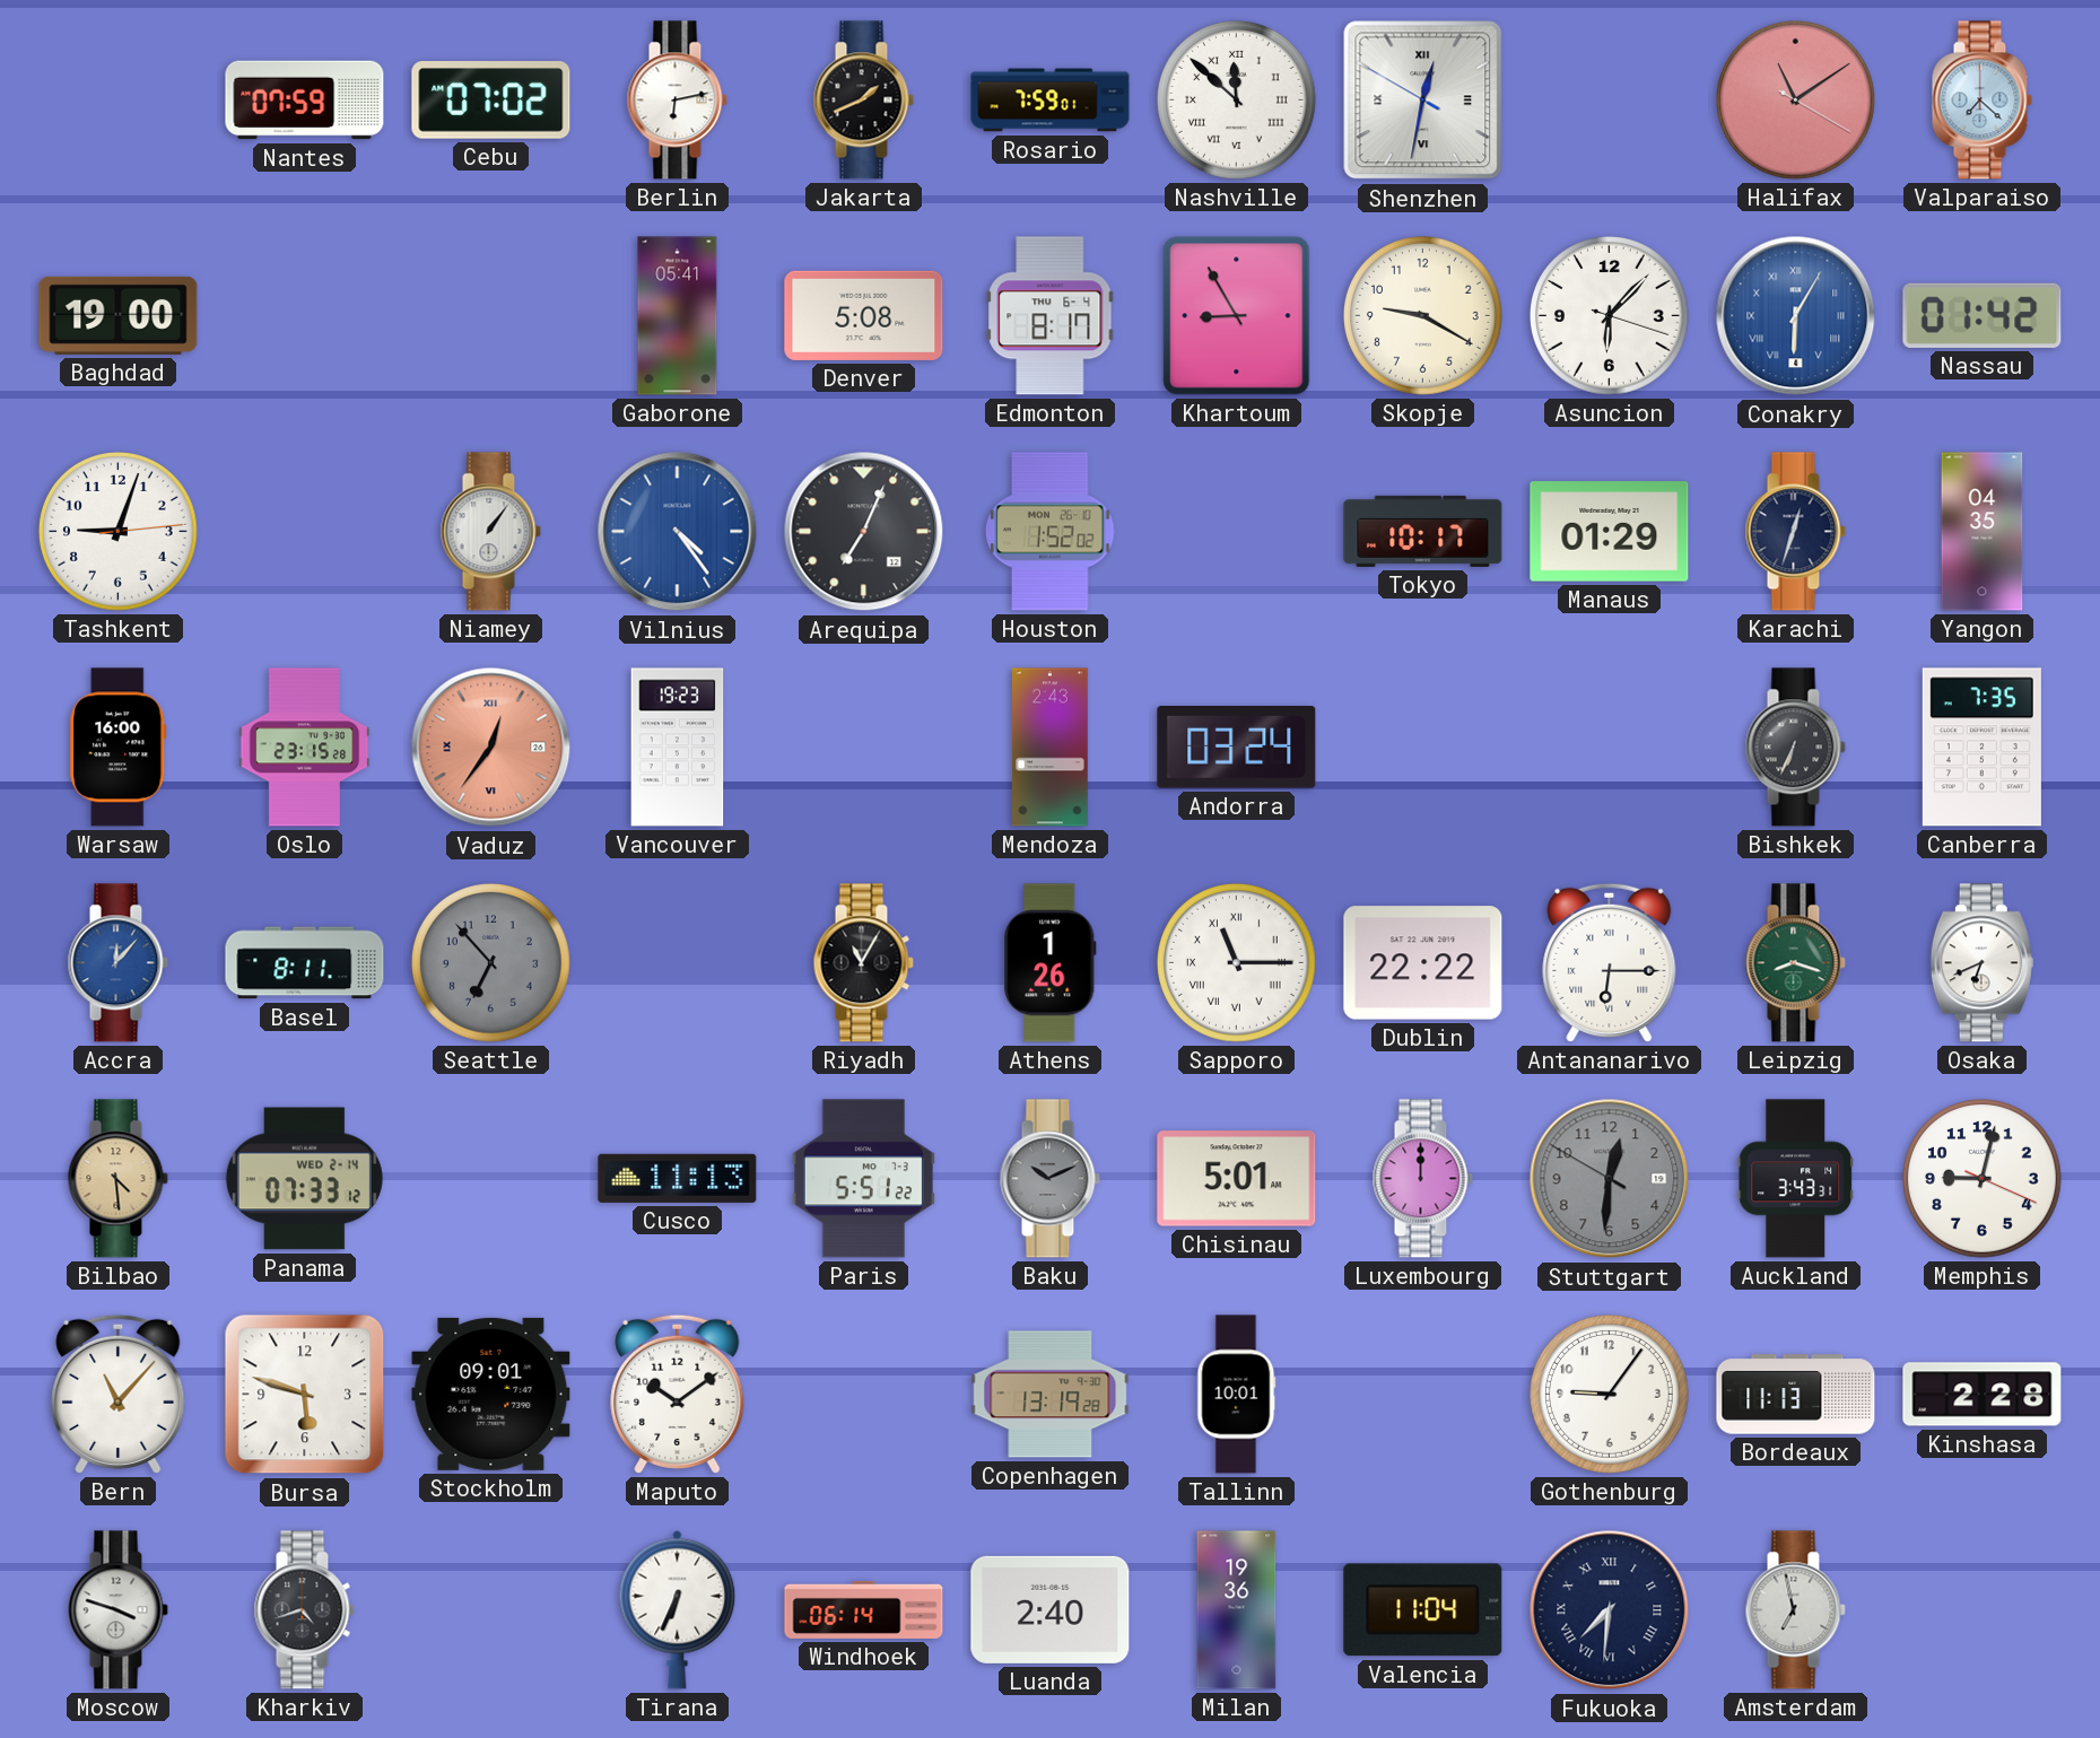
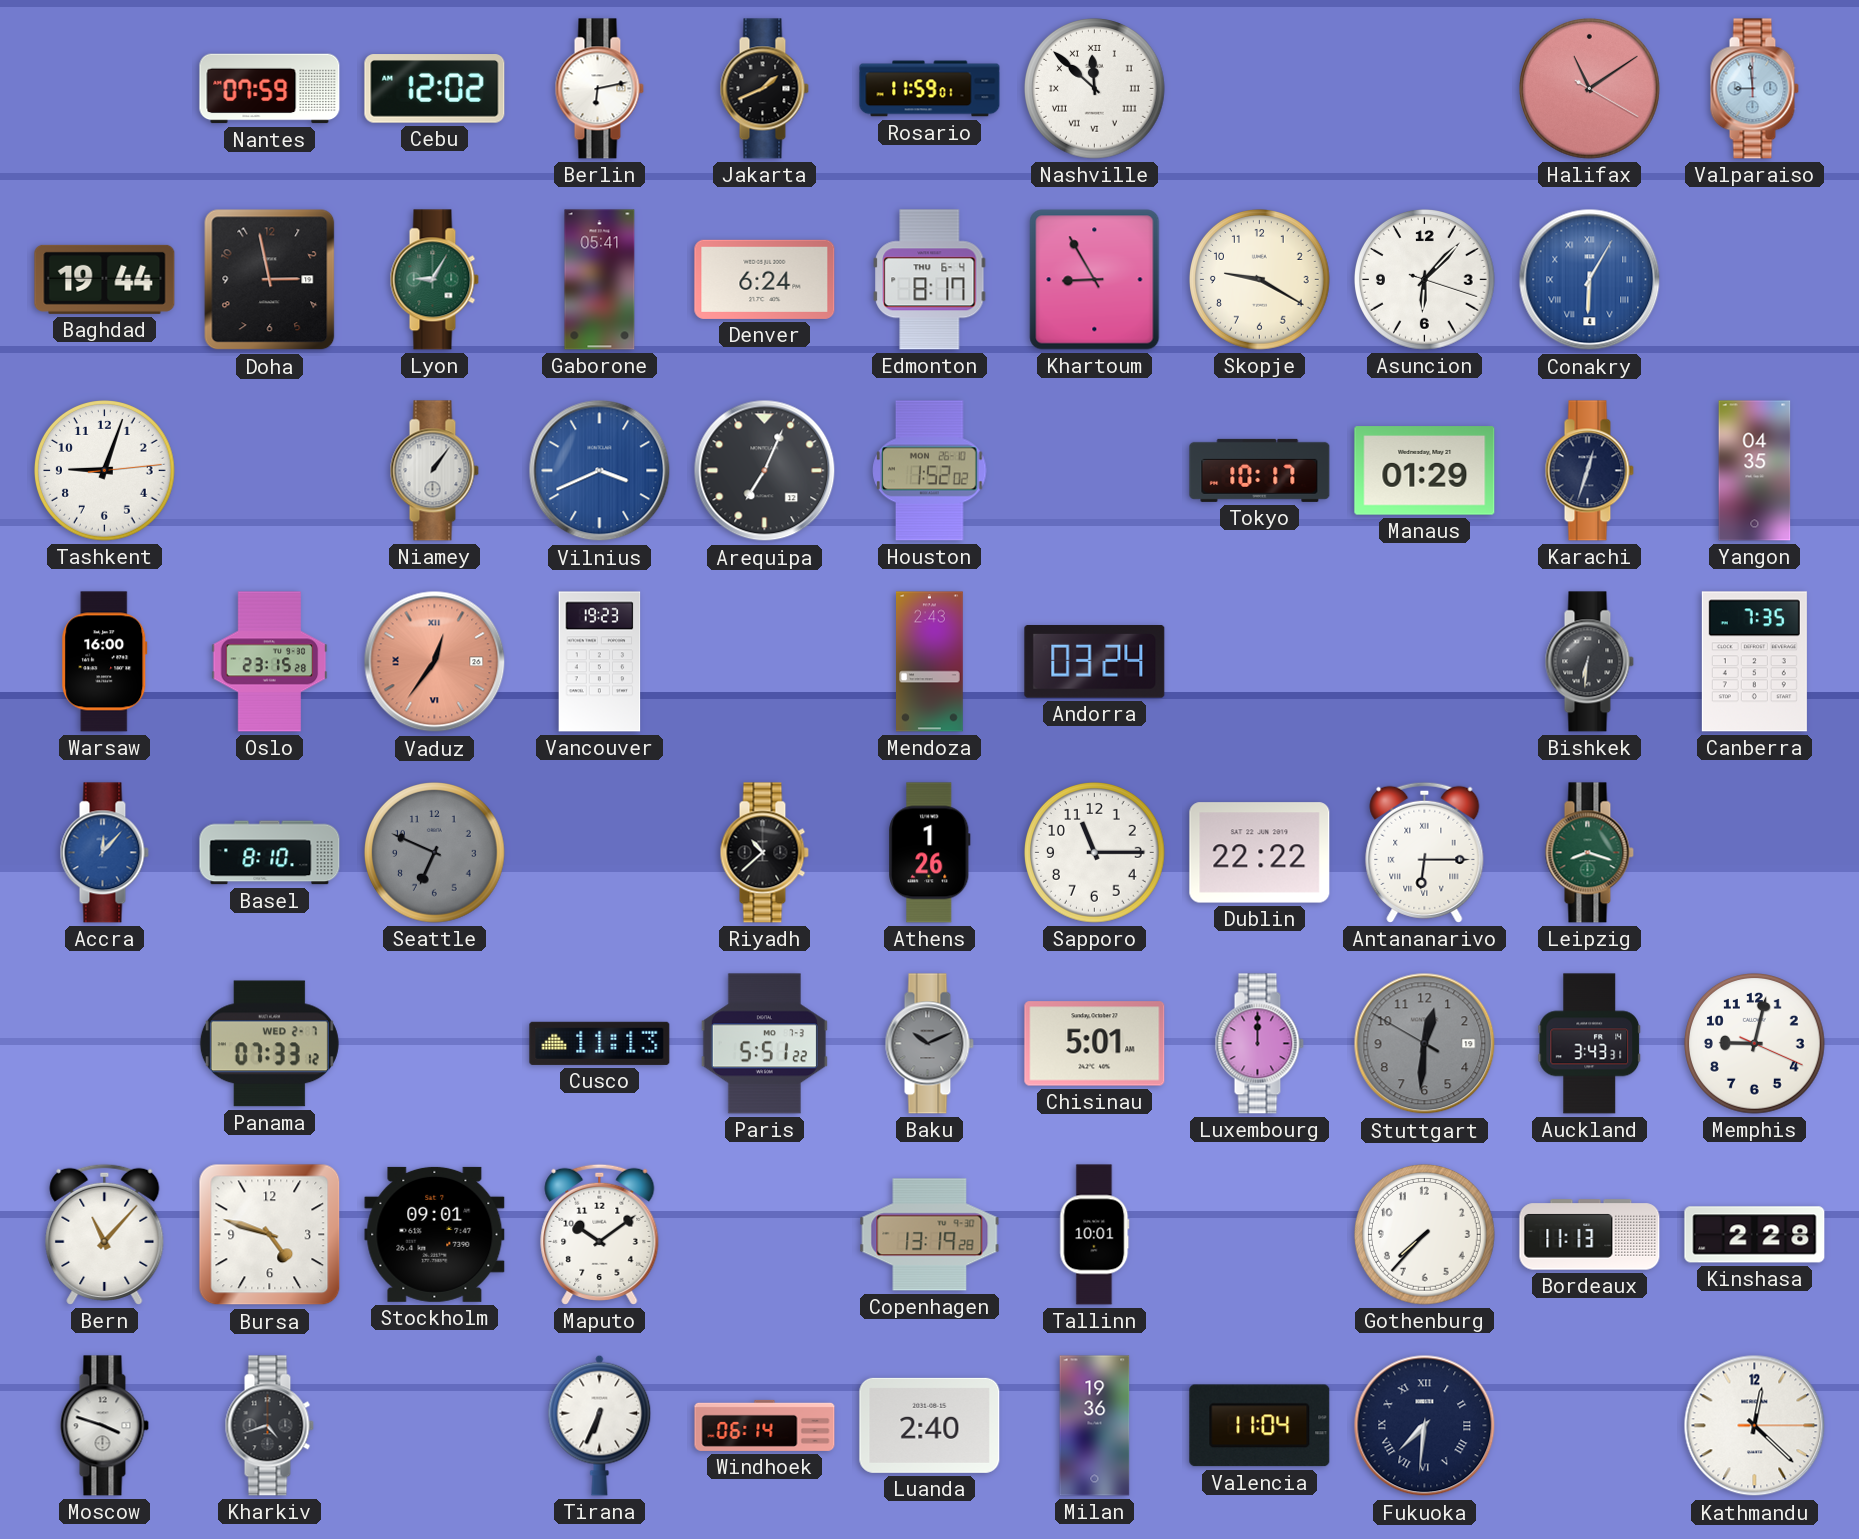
Cebu: 07:02 -> 12:02 (435, 89)
Rosario: 7:59 -> 11:59 (930, 89)
Shenzhen: 12:31 -> none (1423, 101)
Valparaiso: 7:22 -> 8:59 (1754, 89)
Baghdad: 19:00 -> 19:44 (105, 279)
Doha: none -> 2:58 (270, 280)
Lyon: none -> 9:05 (434, 280)
Denver: 5:08 -> 6:24 (765, 279)
Nassau: 01:42 -> none (1983, 315)
Vilnius: 4:24 -> 3:41 (600, 471)
Bishkek: 6:34 -> 6:31 (1589, 662)
Basel: 8:11 -> 8:10 (270, 853)
Seattle: 6:53 -> 6:49 (435, 853)
Riyadh: 11:05 -> 10:38 (764, 853)
Sapporo numerals: Roman -> Arabic (1095, 853)
Osaka: 6:41 -> none (1981, 963)
Bilbao: 4:29 -> none (117, 1179)
Panama date: WED 2-14 -> WED 2-7 (269, 1044)
Bursa: 5:48 -> 4:48 (270, 1235)
Gothenburg: 9:06 -> 7:37 (1425, 1235)
Amsterdam: 6:58 -> none (1795, 1610)
Kathmandu: none -> 12:22 (1755, 1426)
